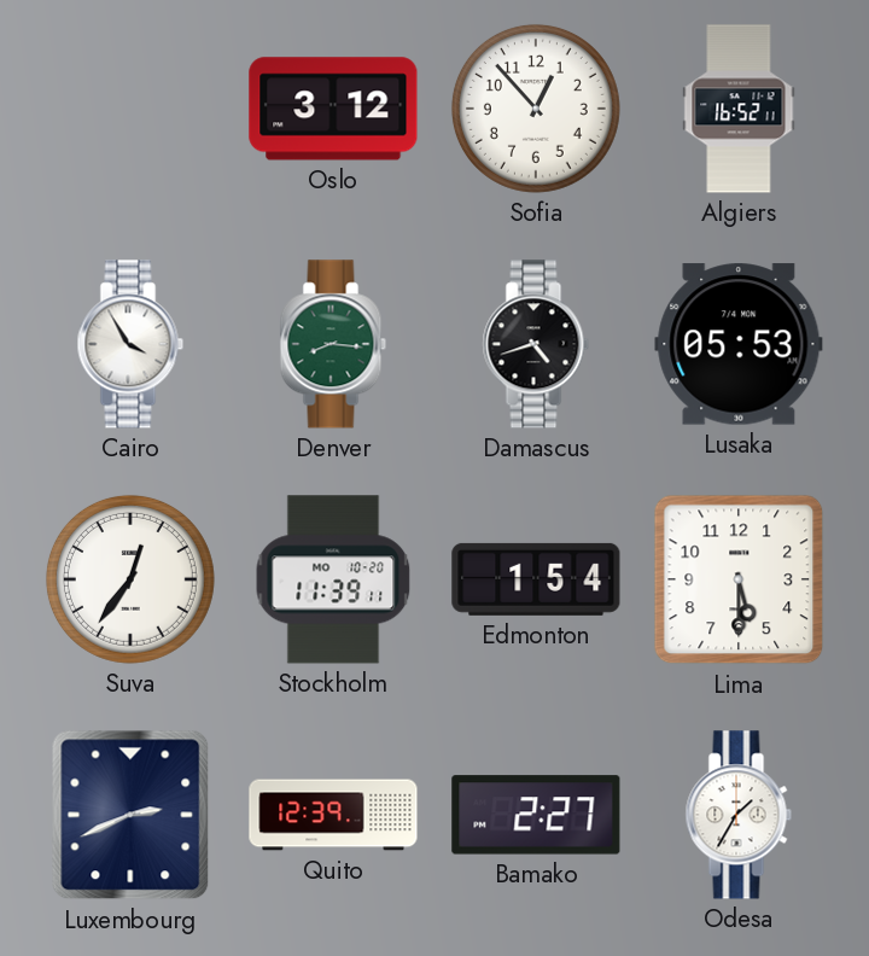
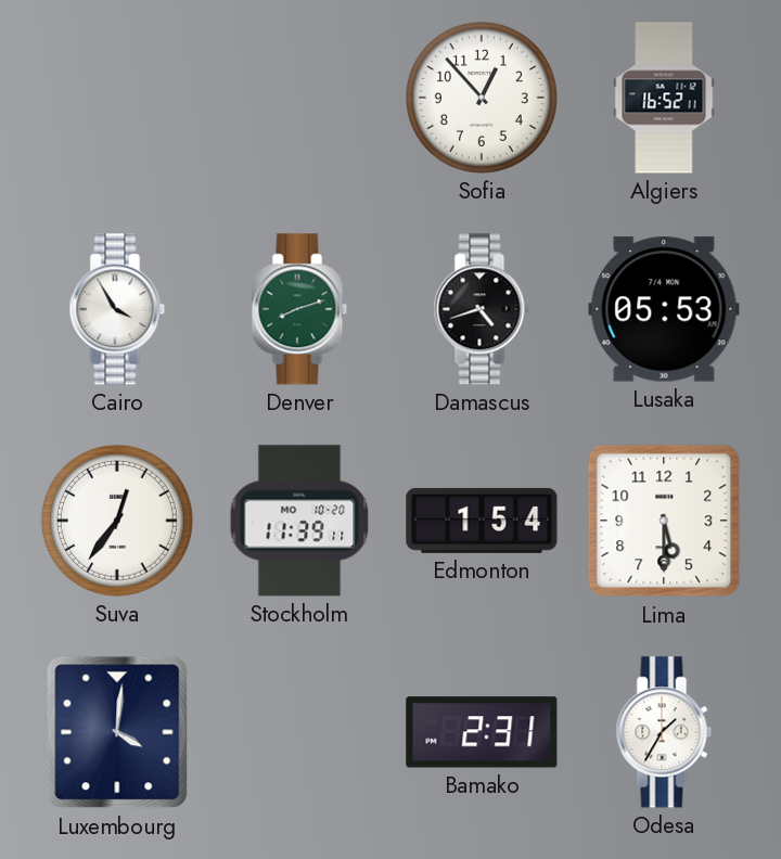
Oslo: 3:12 -> none (333, 109)
Denver: 8:16 -> 8:12 (299, 309)
Luxembourg: 2:41 -> 4:01 (117, 732)
Quito: 12:39 -> none (333, 815)
Bamako: 2:27 -> 2:31 (482, 732)
